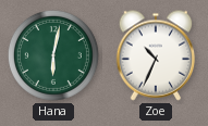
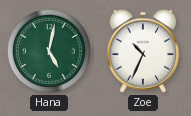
Hana: 6:02 -> 5:02 (49, 51)
